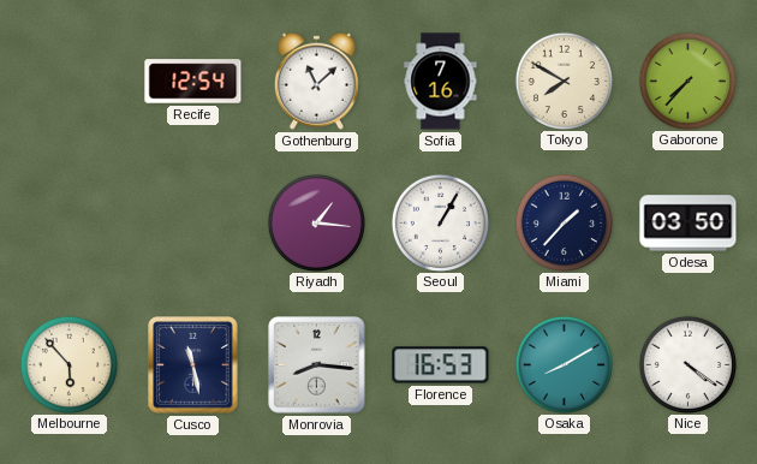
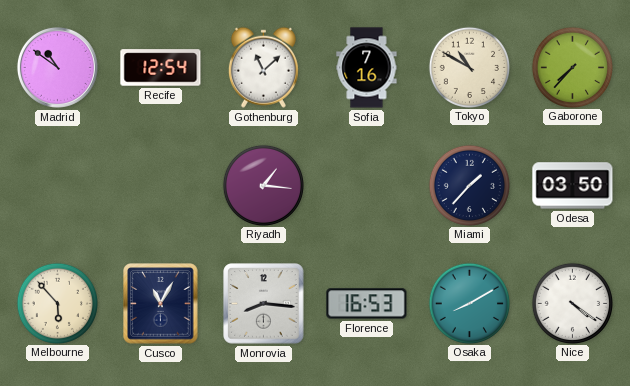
Madrid: none -> 10:51 (57, 67)
Tokyo: 7:50 -> 10:50 (469, 67)
Seoul: 1:05 -> none (440, 222)
Cusco: 11:28 -> 11:05 (161, 304)
